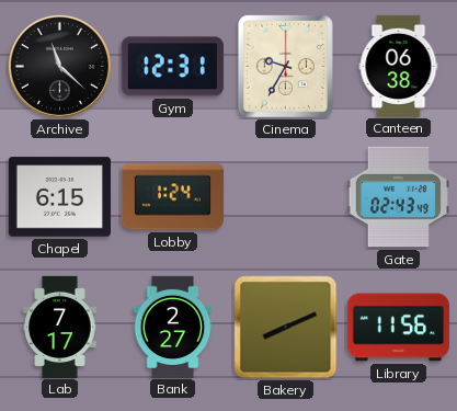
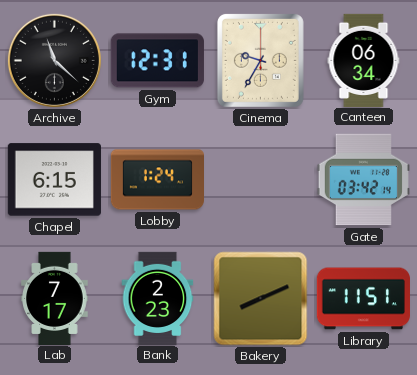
Canteen: 06:38 -> 06:34 (364, 60)
Gate: 02:43 -> 03:42 (363, 180)
Bank: 2:27 -> 2:23 (158, 298)
Library: 11:56 -> 11:51 (363, 299)
